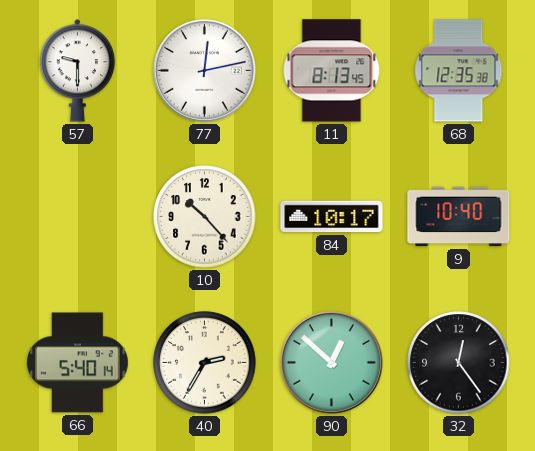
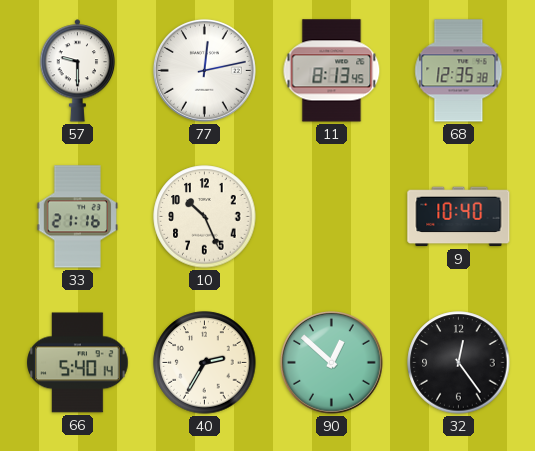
33: none -> 21:16 (77, 217)
10: 10:23 -> 10:26 (205, 217)
84: 10:17 -> none (332, 217)
